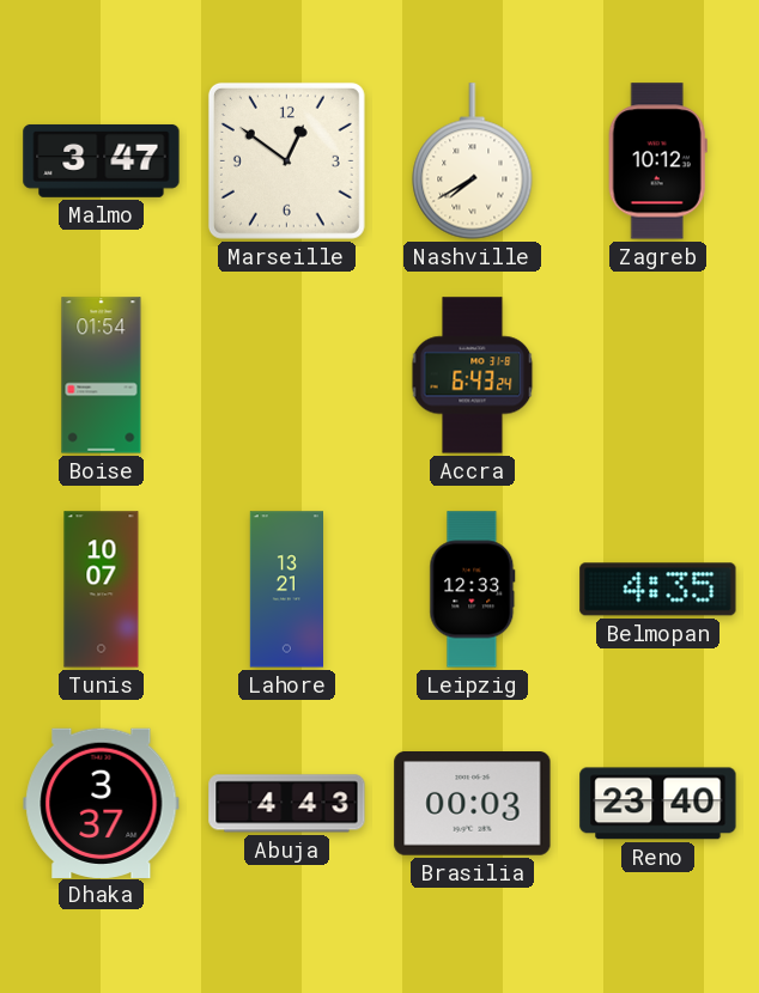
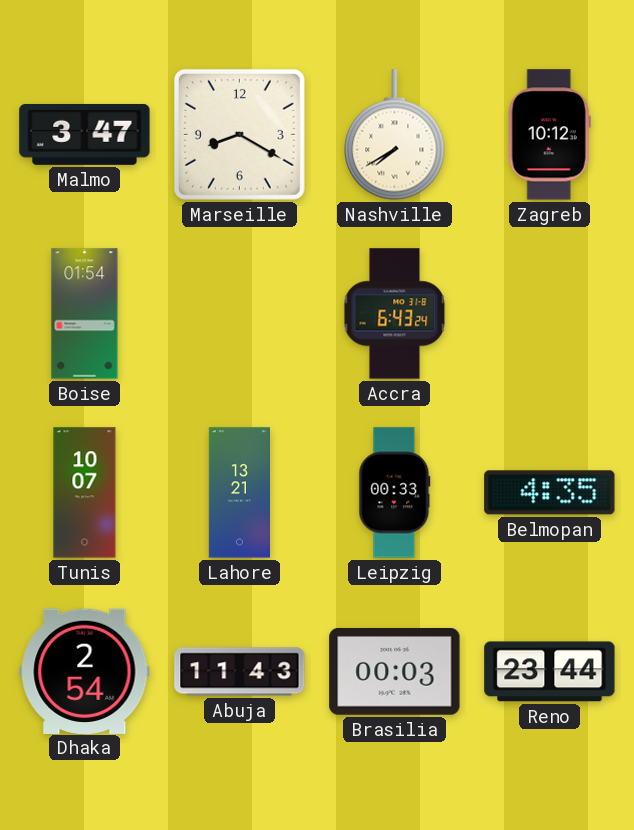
Marseille: 12:51 -> 8:20 (239, 134)
Leipzig: 12:33 -> 00:33 (395, 493)
Dhaka: 3:37 -> 2:54 (85, 671)
Abuja: 4:43 -> 11:43 (240, 672)
Reno: 23:40 -> 23:44 (550, 672)
